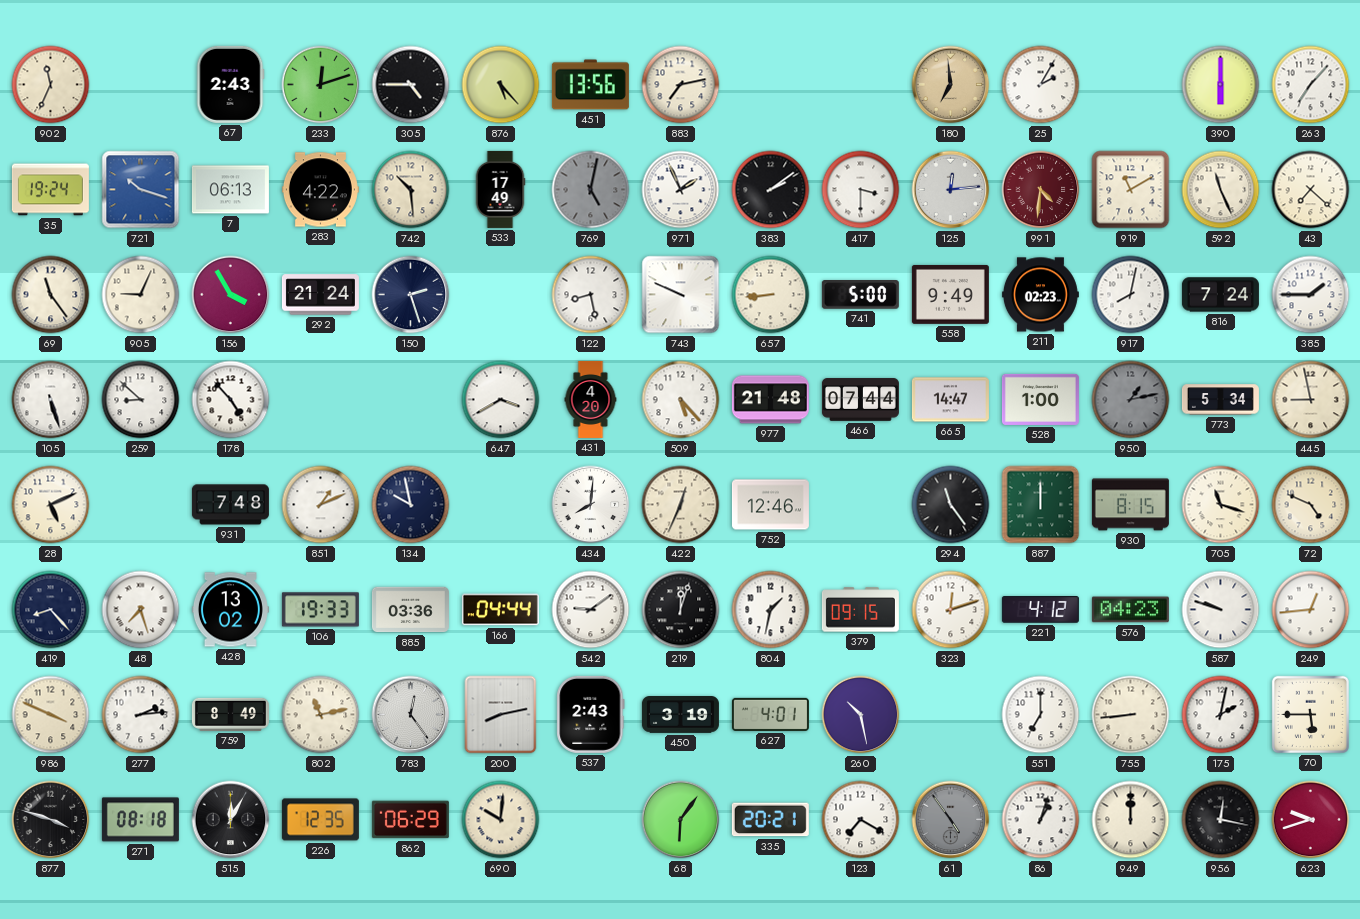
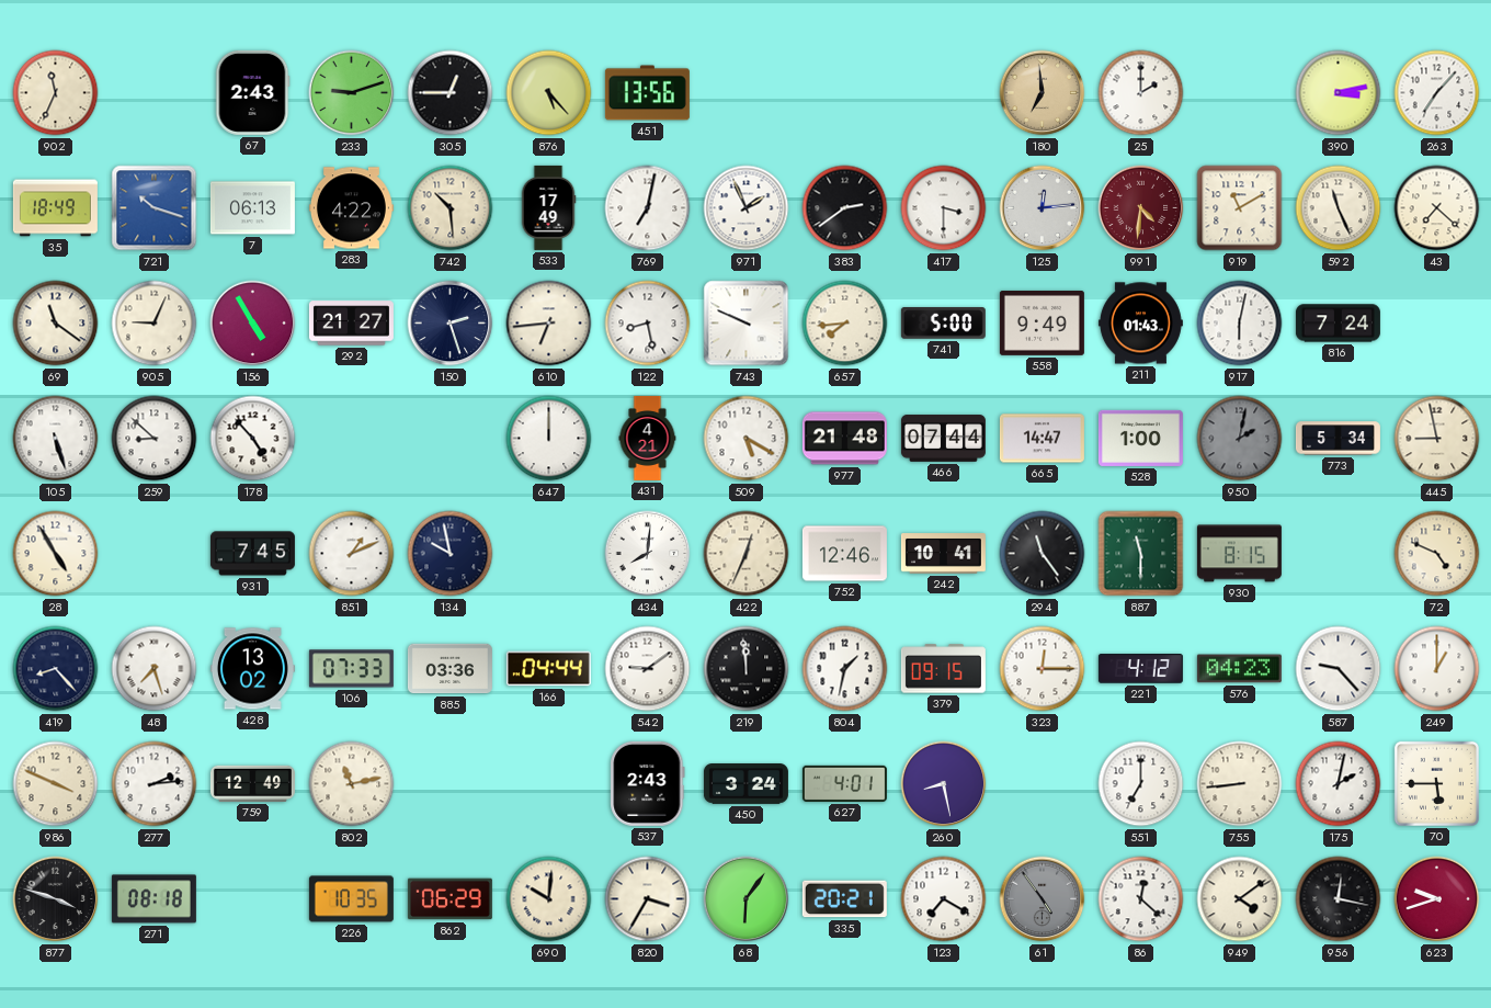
233: 12:12 -> 9:12 (352, 93)
305: 4:45 -> 12:45 (451, 93)
883: 7:13 -> none (681, 85)
25: 2:05 -> 2:00 (1141, 93)
390: 6:00 -> 3:13 (1339, 93)
35: 19:24 -> 18:49 (55, 208)
769: 5:02 -> 7:02 (648, 208)
769 dial: grey -> white (648, 208)
383: 2:09 -> 2:39 (845, 208)
69: 11:24 -> 11:21 (56, 324)
156: 3:55 -> 4:55 (253, 324)
292: 21:24 -> 21:27 (351, 324)
610: none -> 6:44 (549, 324)
657: 8:44 -> 7:44 (845, 324)
211: 02:23 -> 01:43 (1140, 324)
917: 8:02 -> 6:02 (1240, 324)
385: 1:45 -> none (1311, 295)
647: 3:40 -> 12:00 (549, 439)
431: 4:20 -> 4:21 (648, 438)
509: 5:23 -> 5:20 (747, 439)
950: 1:13 -> 2:02 (1240, 439)
28: 5:11 -> 4:55 (56, 554)
931: 7:48 -> 7:45 (252, 554)
242: none -> 10:41 (943, 554)
887: 12:00 -> 11:30 (1141, 554)
705: 11:18 -> none (1221, 505)
106: 19:33 -> 07:33 (351, 669)
219: 12:03 -> 11:59 (747, 669)
323: 12:12 -> 12:15 (1043, 669)
587: 9:48 -> 9:23 (1339, 669)
249: 12:44 -> 1:00 (1437, 669)
759: 8:49 -> 12:49 (252, 783)
783: 12:24 -> none (411, 715)
200: 8:13 -> none (501, 715)
450: 3:19 -> 3:24 (746, 784)
260: 10:28 -> 8:28 (944, 784)
515: 12:05 -> none (231, 820)
226: 12:35 -> 10:35 (351, 899)
820: none -> 3:35 (648, 899)
86: 1:03 -> 12:22 (1141, 899)
949: 12:00 -> 4:09 (1240, 899)
